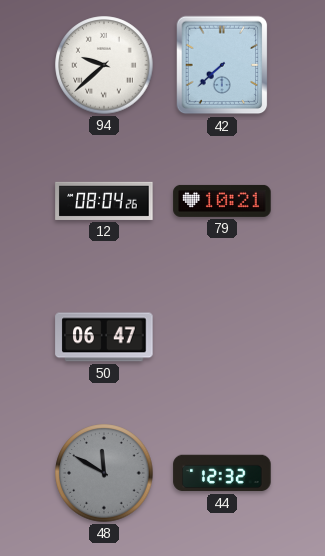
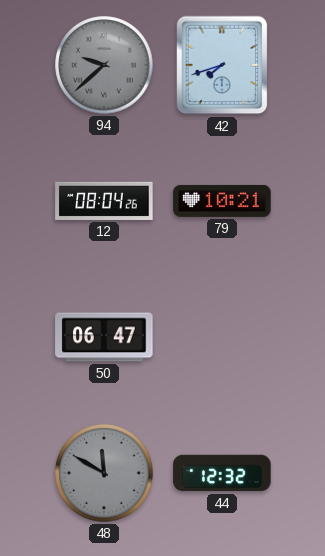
94 dial: white -> grey (104, 65)
42: 7:38 -> 7:42 (222, 65)
